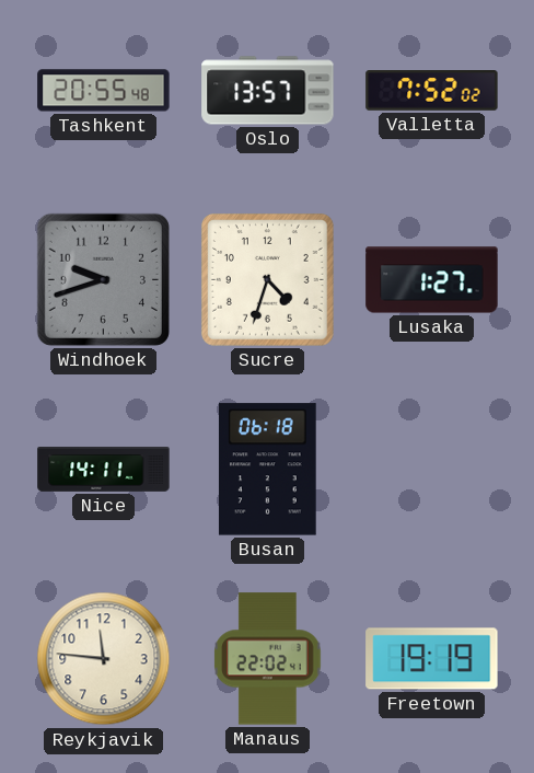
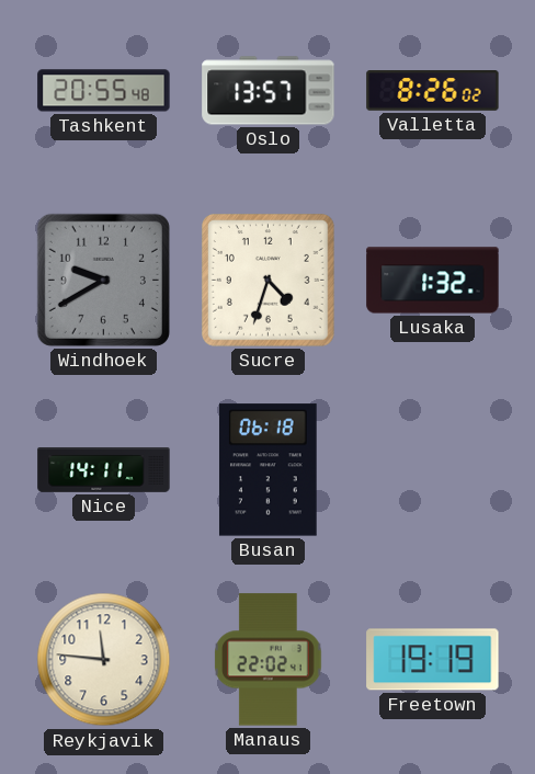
Valletta: 7:52 -> 8:26 (433, 91)
Windhoek: 9:42 -> 9:40 (103, 280)
Lusaka: 1:27 -> 1:32 (433, 281)
